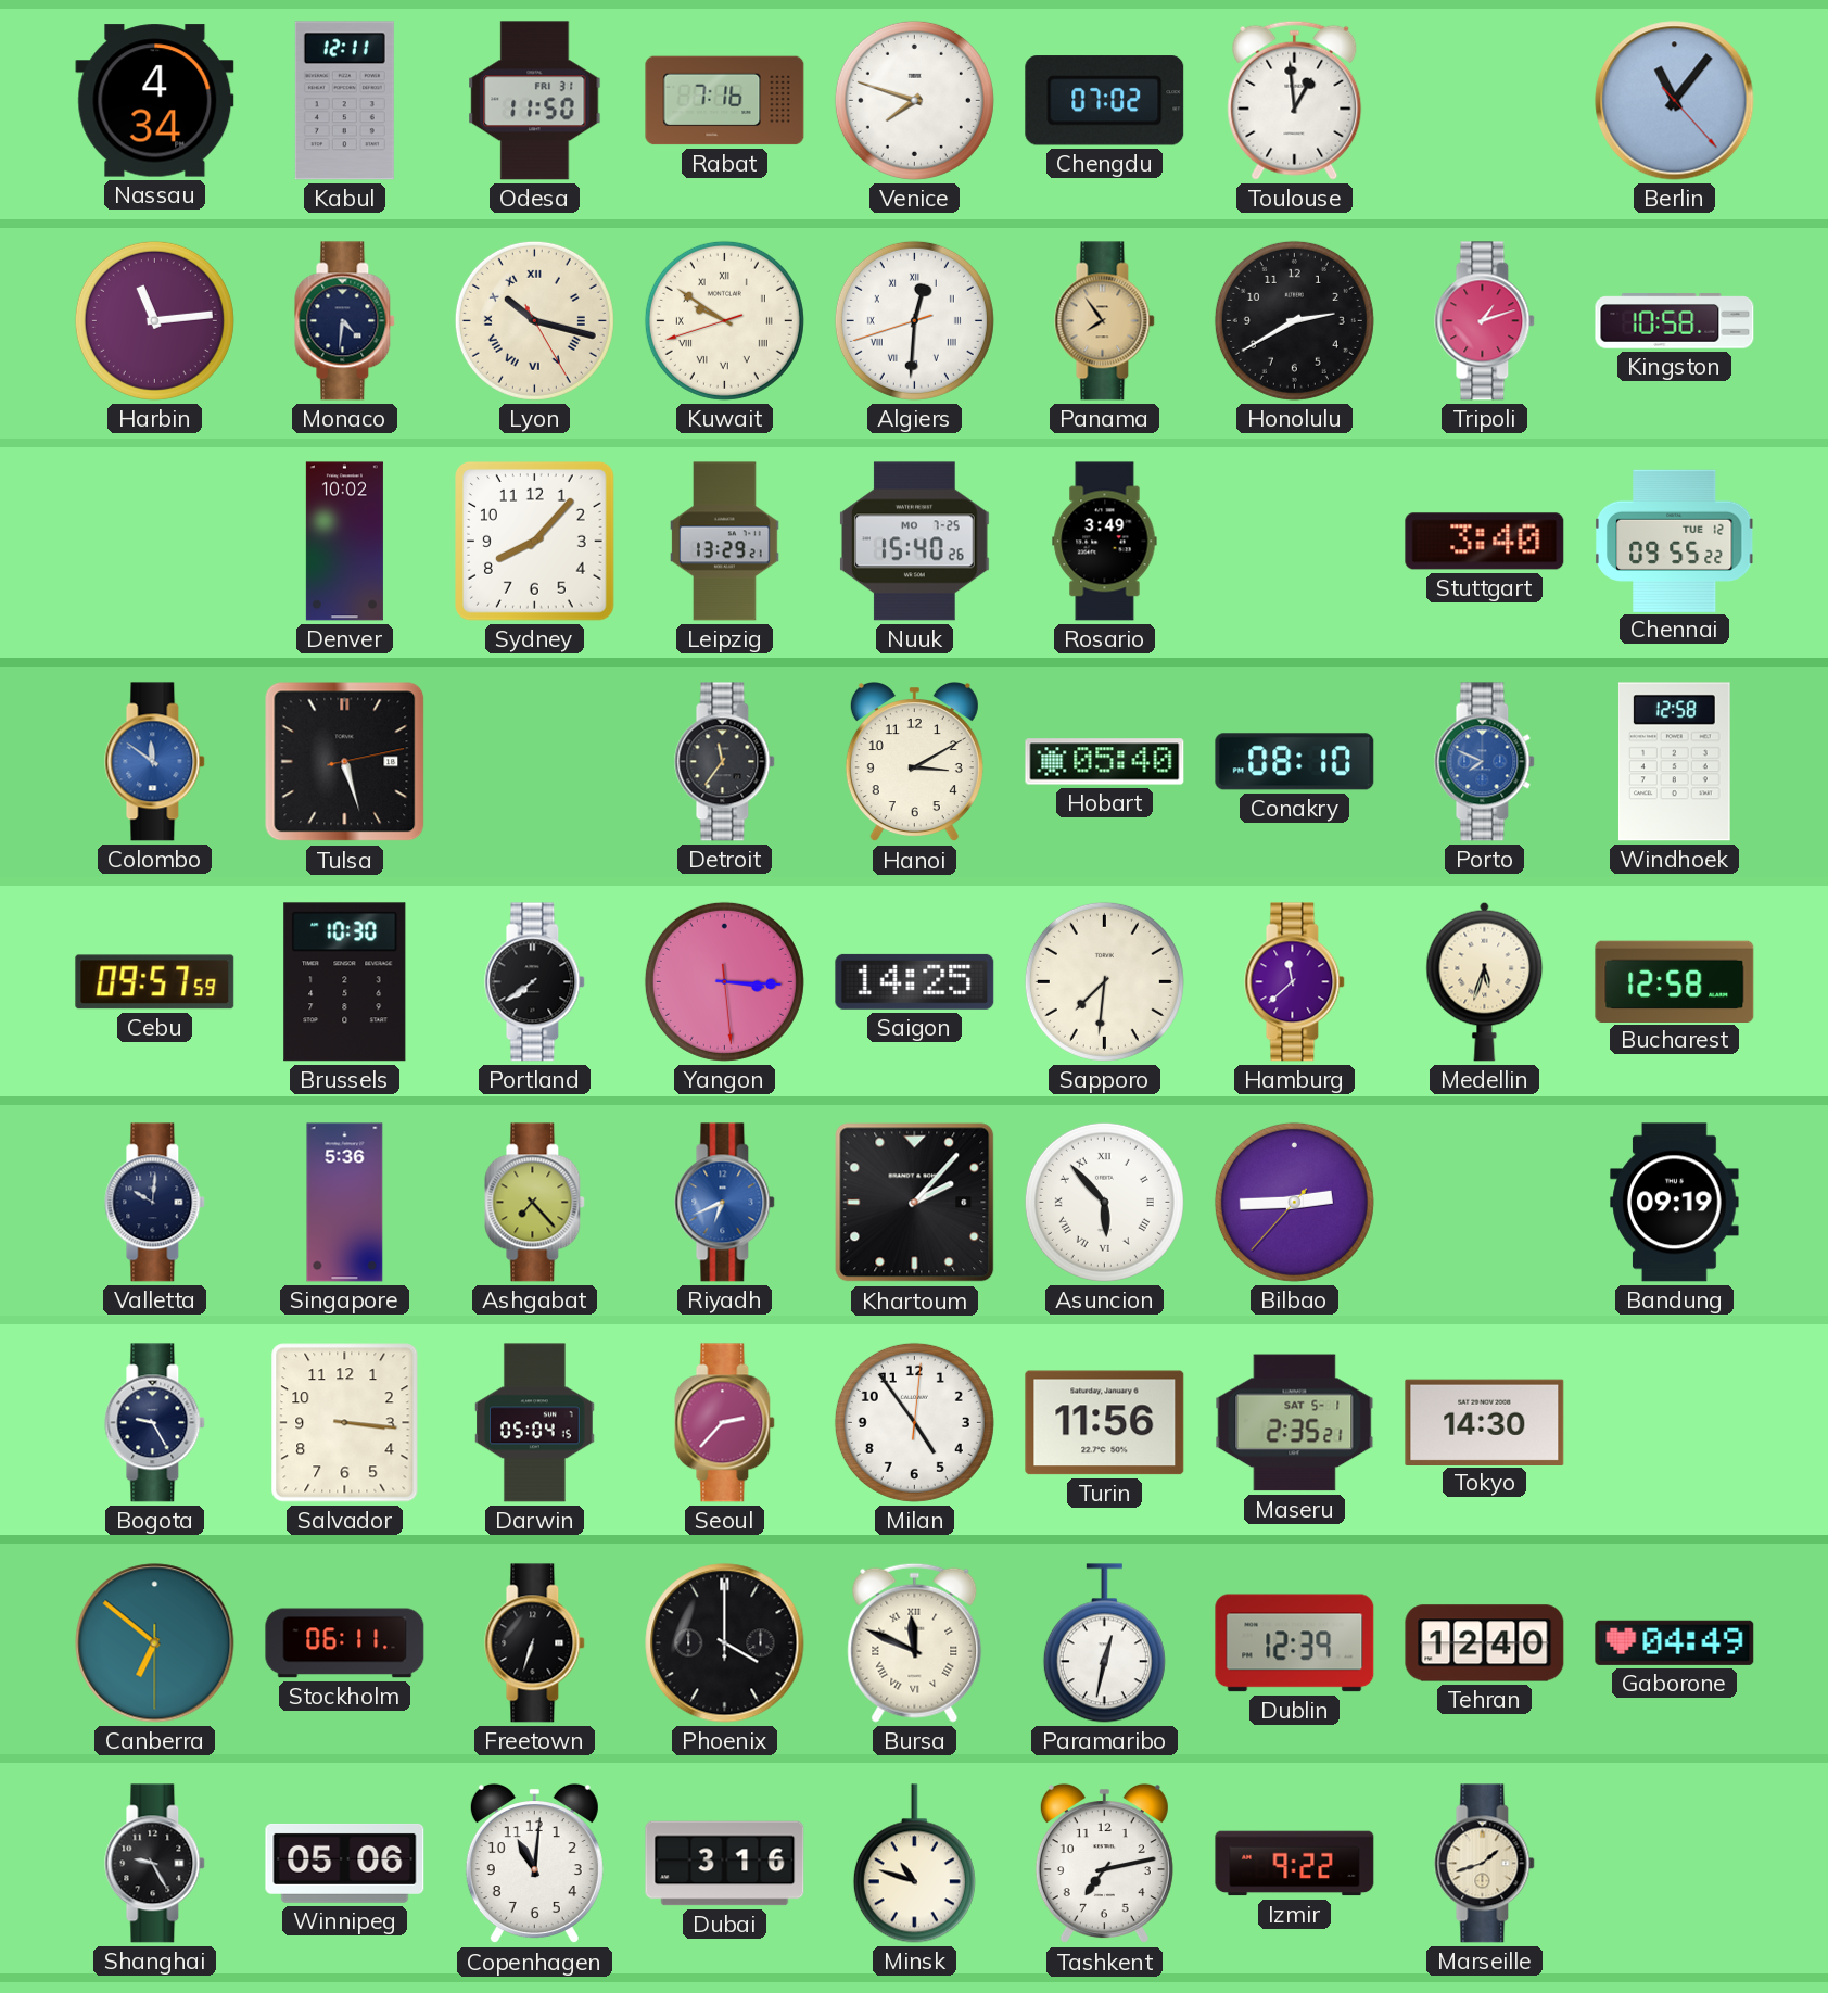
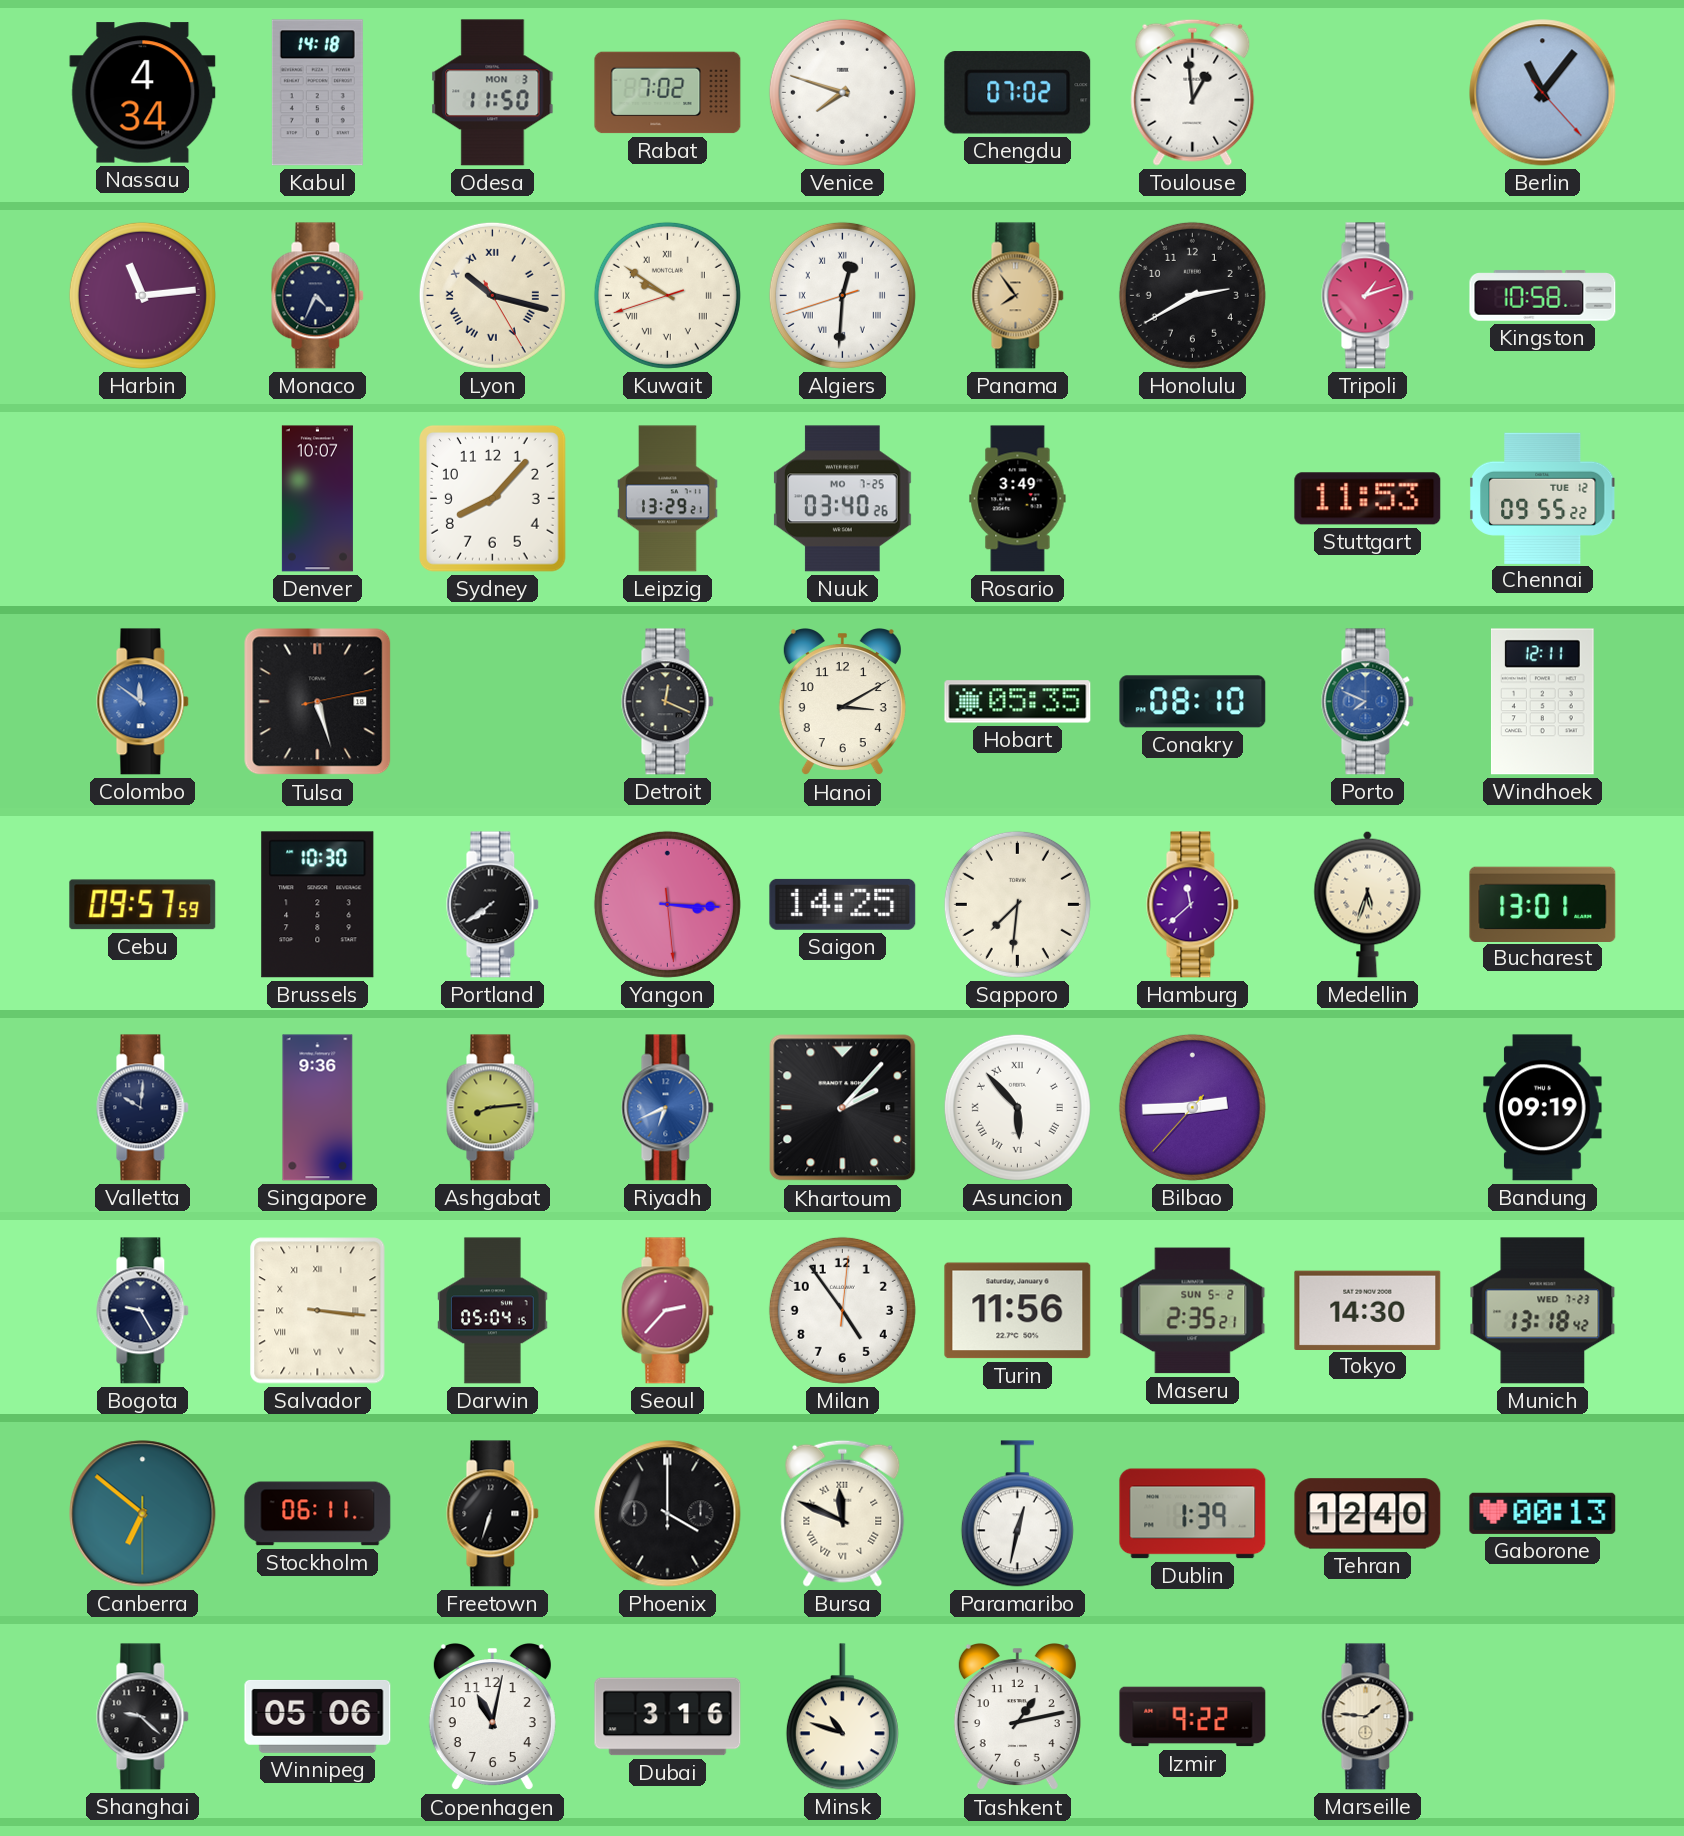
Kabul: 12:11 -> 14:18 (317, 93)
Odesa date: FRI 31 -> MON 3 (493, 93)
Rabat: 7:16 -> 7:02 (668, 93)
Monaco: 4:31 -> 4:34 (318, 296)
Denver: 10:02 -> 10:07 (317, 499)
Nuuk: 15:40 -> 03:40 (843, 499)
Stuttgart: 3:40 -> 11:53 (1368, 499)
Detroit: 11:36 -> 12:19 (668, 702)
Hobart: 05:40 -> 05:35 (1018, 702)
Windhoek: 12:58 -> 12:11 (1542, 702)
Bucharest: 12:58 -> 13:01 (1543, 904)
Singapore: 5:36 -> 9:36 (318, 1108)
Ashgabat: 7:23 -> 8:14 (493, 1108)
Salvador numerals: Arabic -> Roman (318, 1311)
Maseru date: SAT 5-1 -> SUN 5-2 (1193, 1311)
Munich: none -> 13:18 (1543, 1311)
Dublin: 12:39 -> 1:39 (1193, 1514)
Gaborone: 04:49 -> 00:13 (1543, 1513)
Shanghai: 9:25 -> 9:22 (143, 1717)
Copenhagen: 11:01 -> 11:02 (492, 1718)
Tashkent: 7:13 -> 1:13 (1017, 1718)
Marseille: 1:42 -> 1:46 (1368, 1717)
